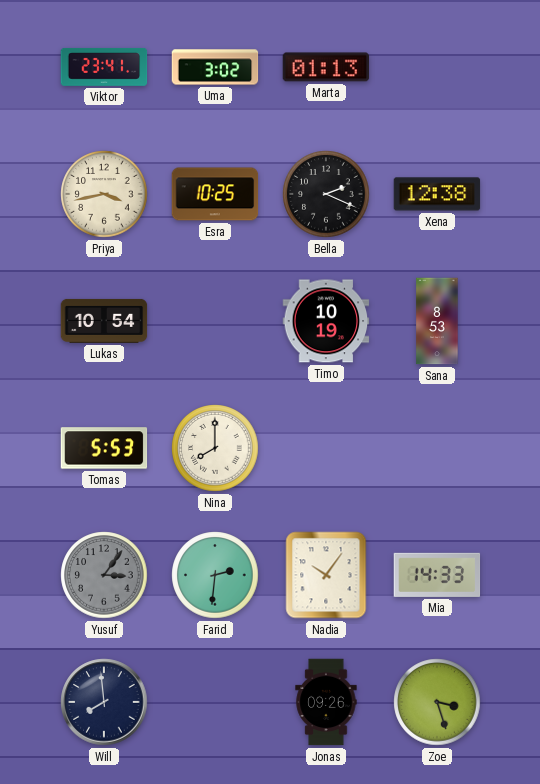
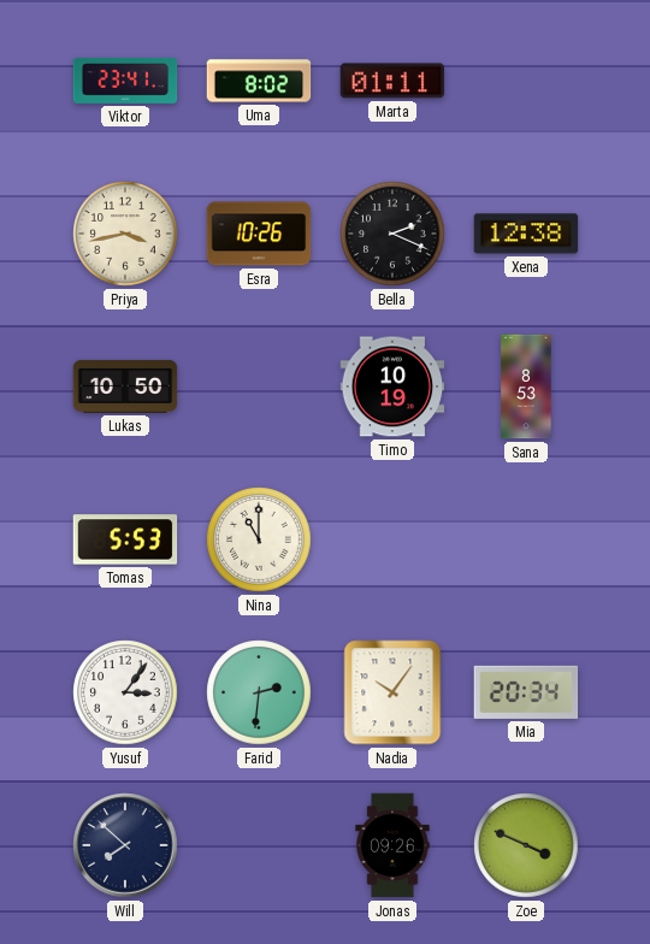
Uma: 3:02 -> 8:02 (259, 81)
Marta: 01:13 -> 01:11 (392, 81)
Esra: 10:25 -> 10:26 (259, 234)
Lukas: 10:54 -> 10:50 (125, 387)
Nina: 8:00 -> 11:00 (259, 539)
Yusuf dial: grey -> white (125, 692)
Mia: 14:33 -> 20:34 (526, 692)
Will: 7:59 -> 7:52 (125, 845)
Zoe: 3:27 -> 3:49 (526, 845)
